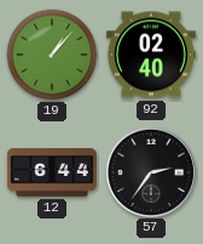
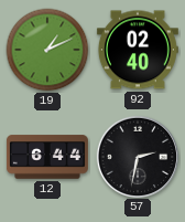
19: 1:07 -> 1:11 (47, 50)
57: 2:36 -> 2:32 (137, 156)
